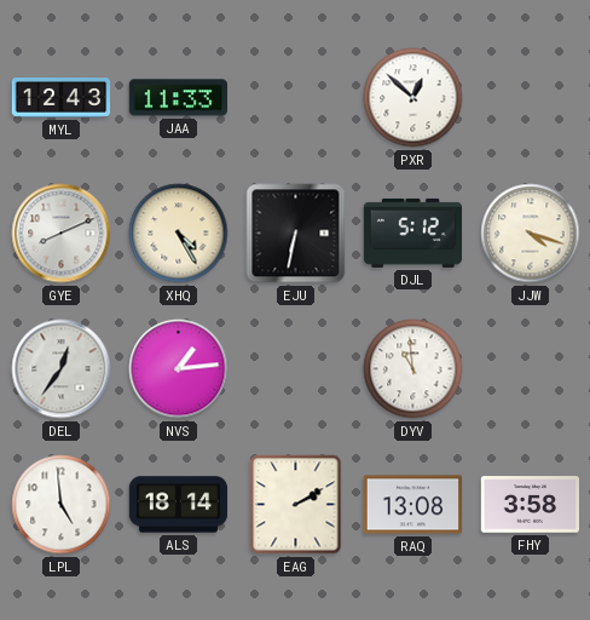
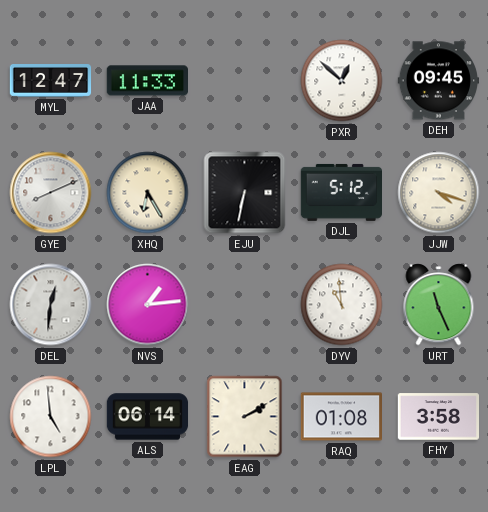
MYL: 12:43 -> 12:47 (51, 81)
DEH: none -> 09:45 (438, 81)
XHQ: 4:25 -> 6:25 (148, 193)
DEL: 12:36 -> 12:31 (51, 305)
URT: none -> 11:26 (439, 305)
ALS: 18:14 -> 06:14 (148, 417)
RAQ: 13:08 -> 01:08 (341, 417)
